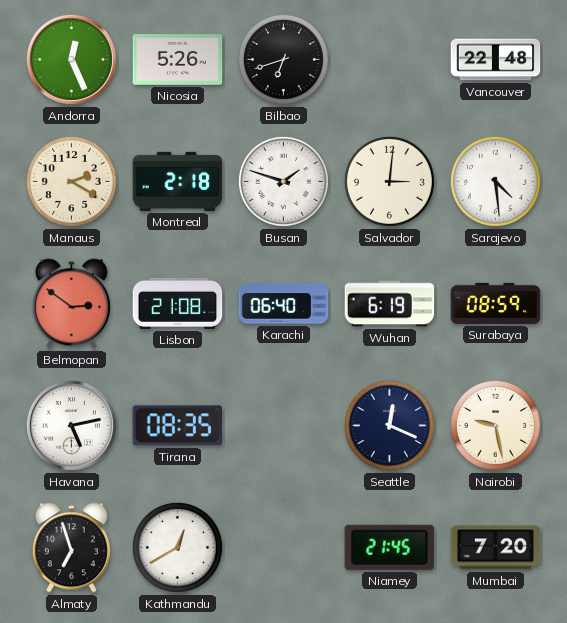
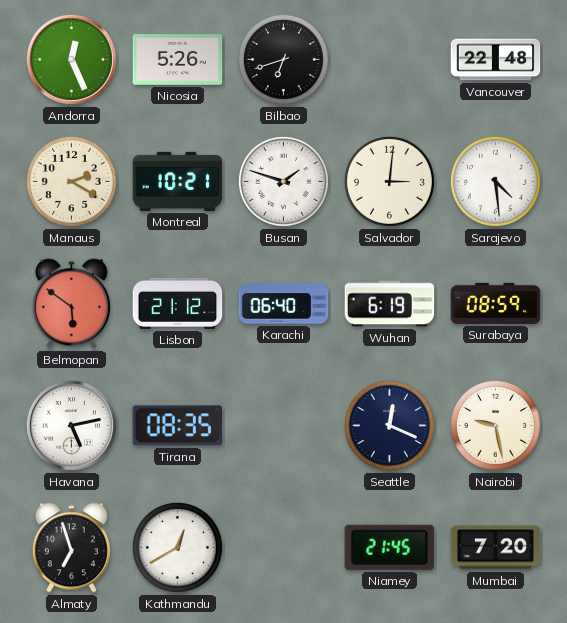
Montreal: 2:18 -> 10:21 (178, 181)
Belmopan: 2:51 -> 5:51 (71, 304)
Lisbon: 21:08 -> 21:12 (178, 303)
